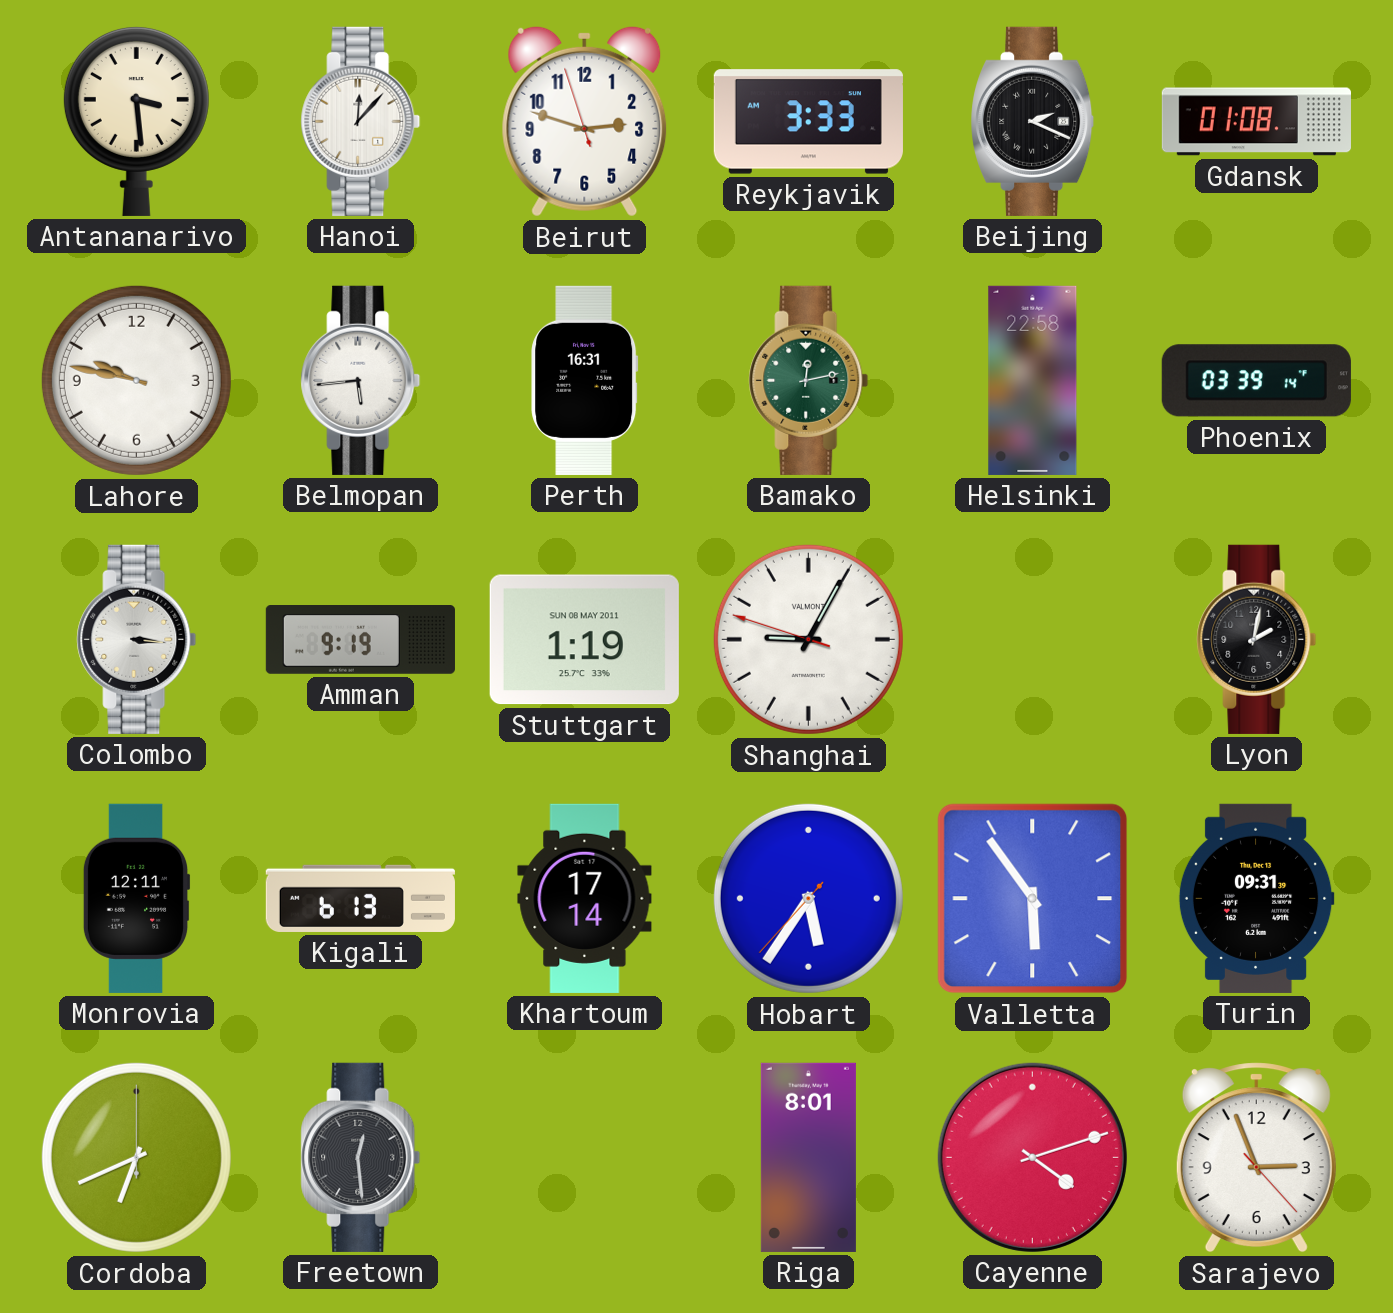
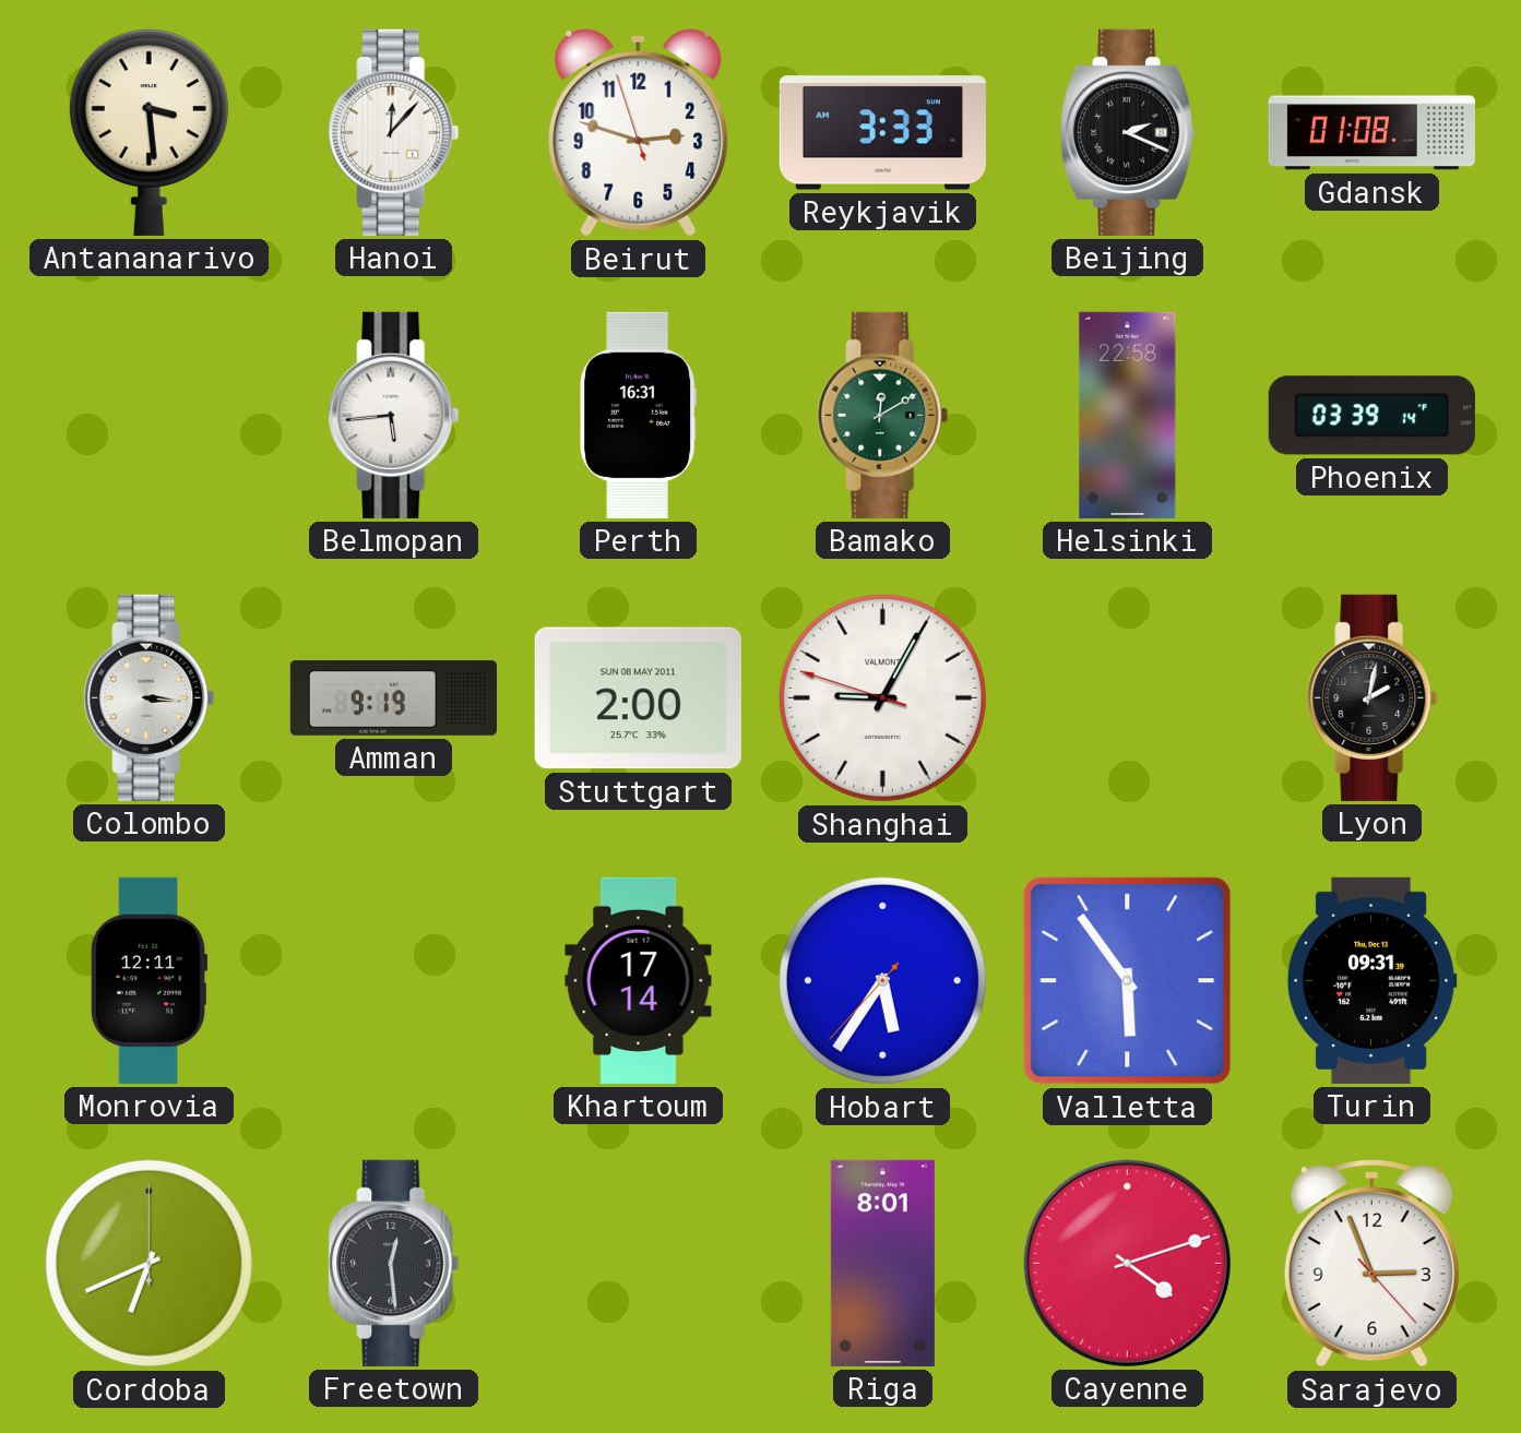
Lahore: 9:47 -> none (136, 380)
Bamako: 12:13 -> 12:10 (883, 415)
Stuttgart: 1:19 -> 2:00 (638, 698)
Kigali: 6:13 -> none (360, 898)
